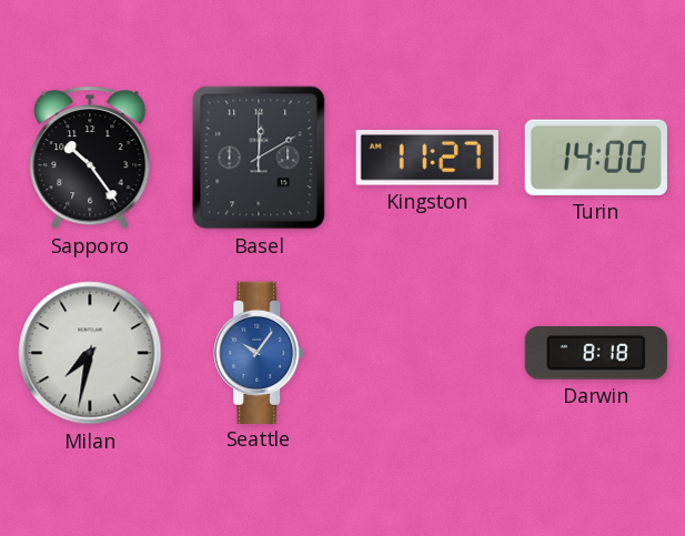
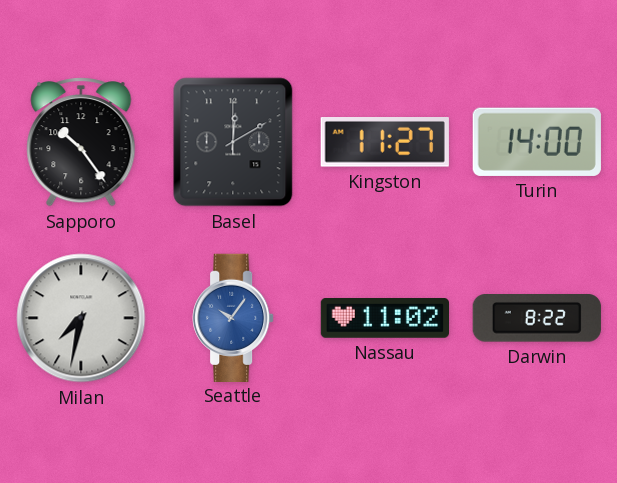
Nassau: none -> 11:02 (384, 319)
Darwin: 8:18 -> 8:22 (537, 319)
